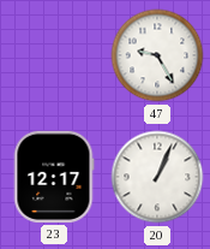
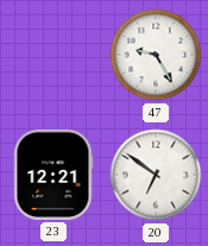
23: 12:17 -> 12:21 (53, 175)
20: 1:04 -> 6:51 (156, 175)
